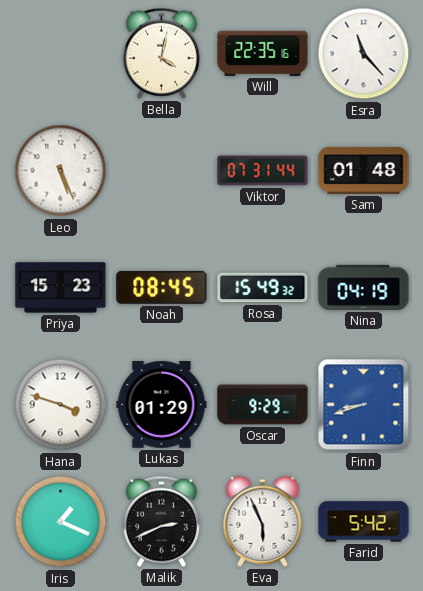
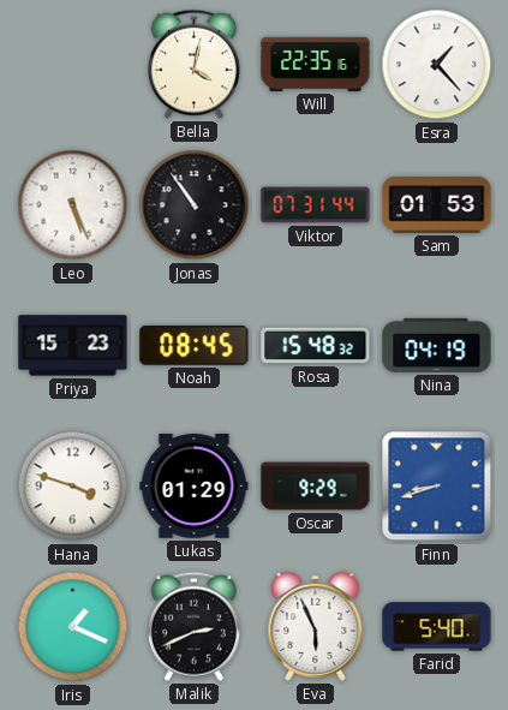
Esra: 11:23 -> 1:23 (437, 65)
Jonas: none -> 10:54 (195, 205)
Sam: 01:48 -> 01:53 (437, 204)
Rosa: 15:49 -> 15:48 (316, 346)
Farid: 5:42 -> 5:40 (437, 627)
